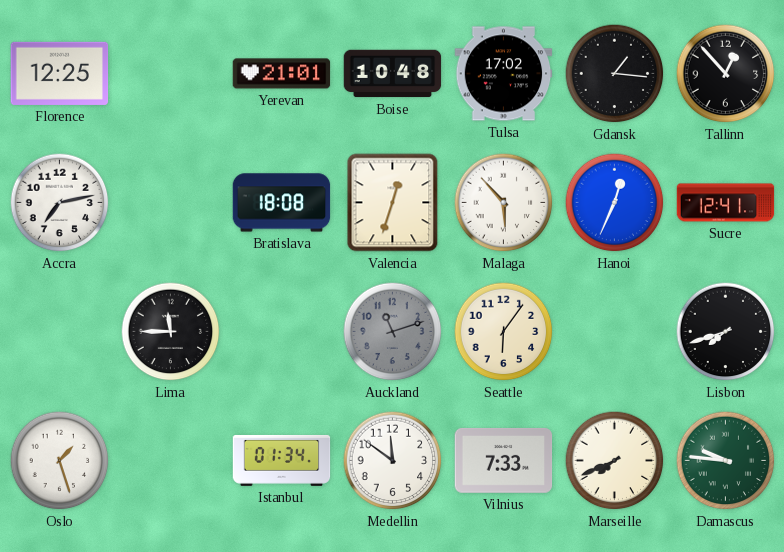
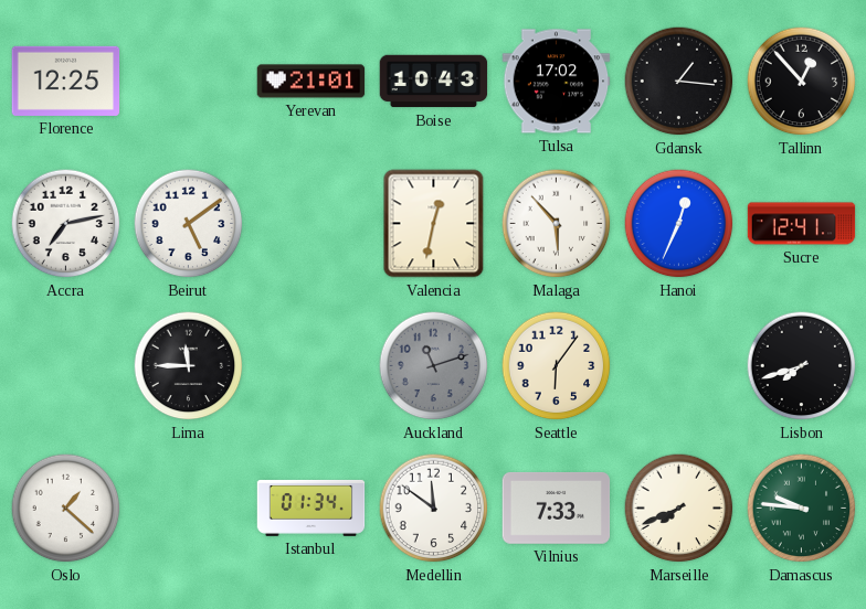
Boise: 10:48 -> 10:43 (434, 82)
Beirut: none -> 5:09 (189, 224)
Bratislava: 18:08 -> none (282, 203)
Valencia: 12:33 -> 12:32 (434, 224)
Oslo: 1:27 -> 1:22 (66, 509)
